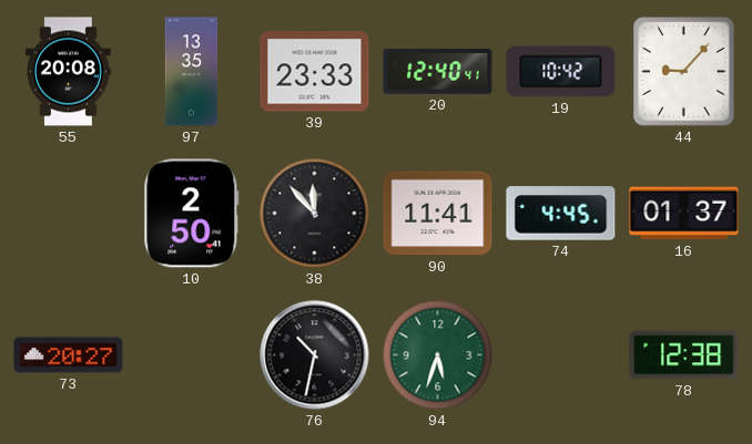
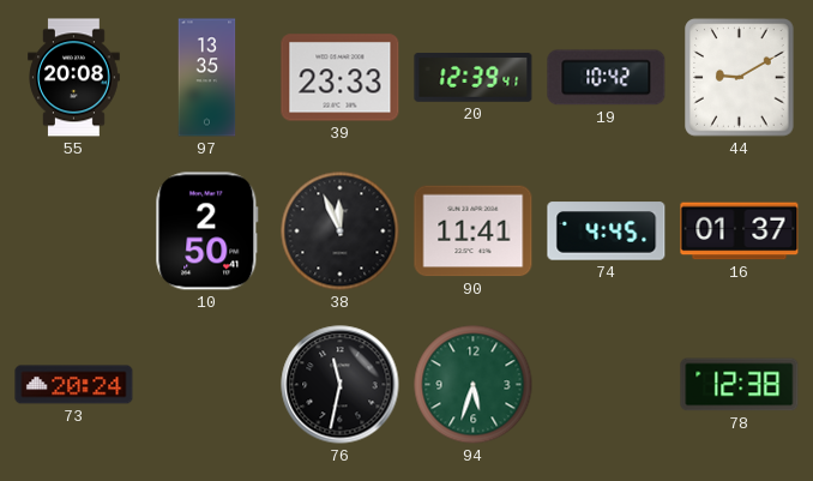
20: 12:40 -> 12:39 (474, 78)
44: 9:07 -> 9:10 (740, 78)
38: 11:53 -> 11:56 (341, 232)
73: 20:27 -> 20:24 (74, 385)
76: 10:32 -> 11:32 (341, 385)
